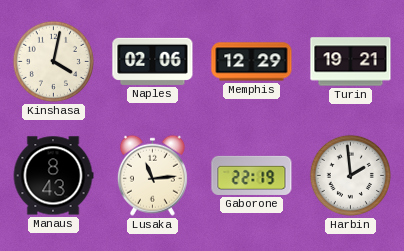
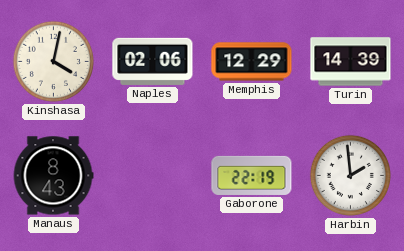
Turin: 19:21 -> 14:39 (351, 62)
Lusaka: 11:14 -> none (152, 175)
